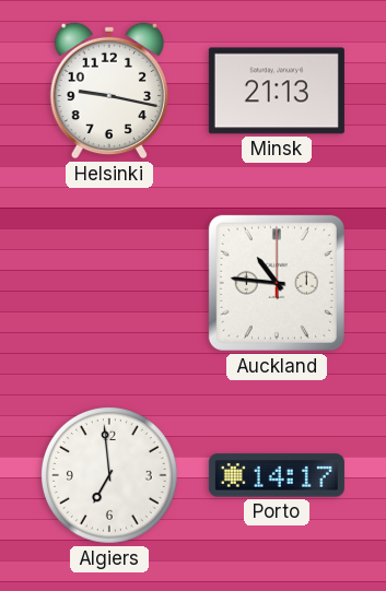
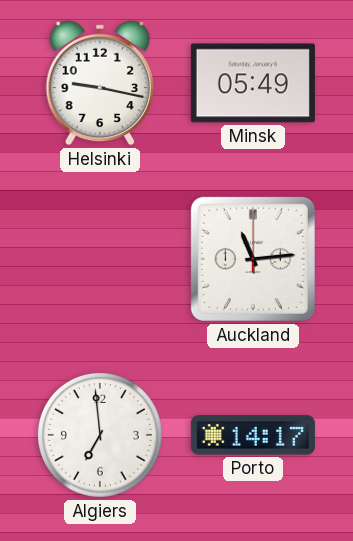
Minsk: 21:13 -> 05:49 (253, 83)
Auckland: 10:46 -> 11:14 (253, 259)
